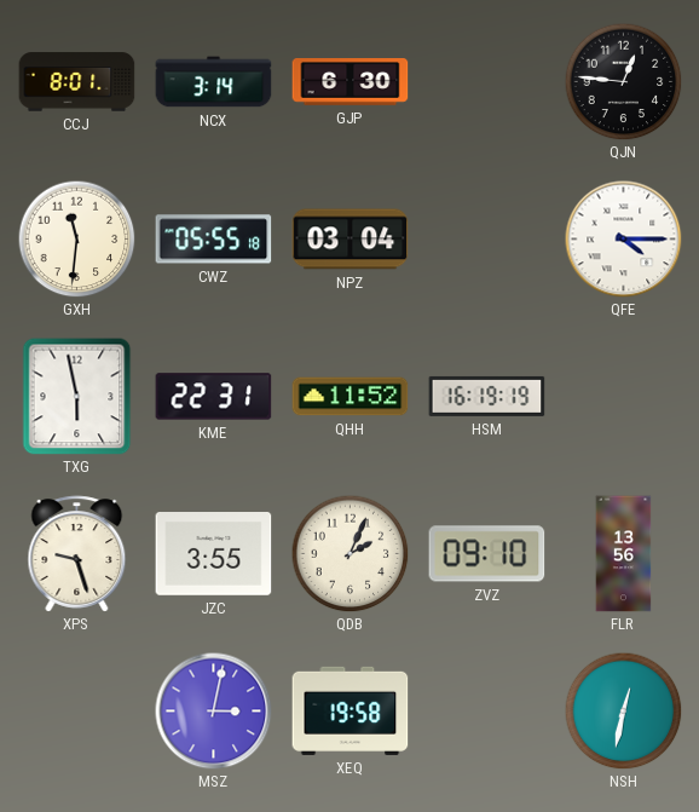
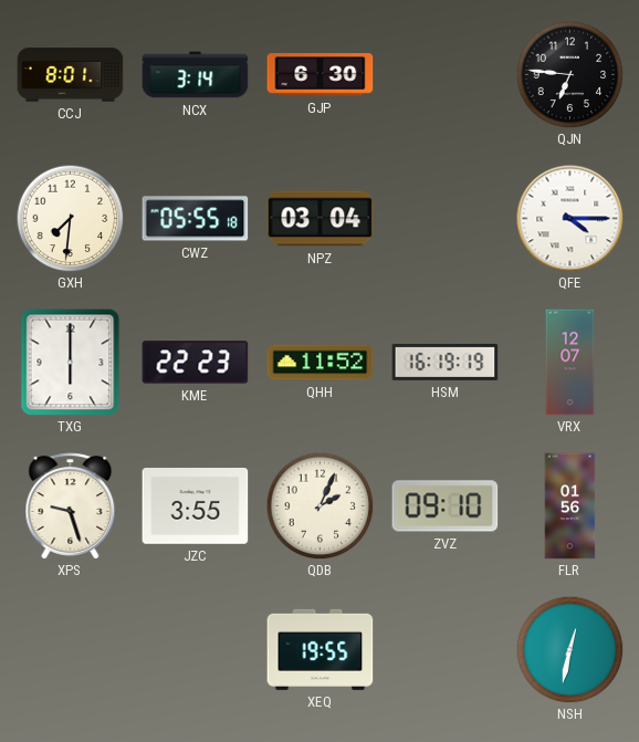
QJN: 12:46 -> 6:46 (569, 74)
GXH: 11:31 -> 7:31 (70, 218)
TXG: 5:58 -> 6:00 (71, 363)
KME: 22:31 -> 22:23 (196, 363)
VRX: none -> 12:07 (570, 363)
FLR: 13:56 -> 01:56 (570, 506)
MSZ: 3:02 -> none (214, 712)
XEQ: 19:58 -> 19:55 (321, 649)
